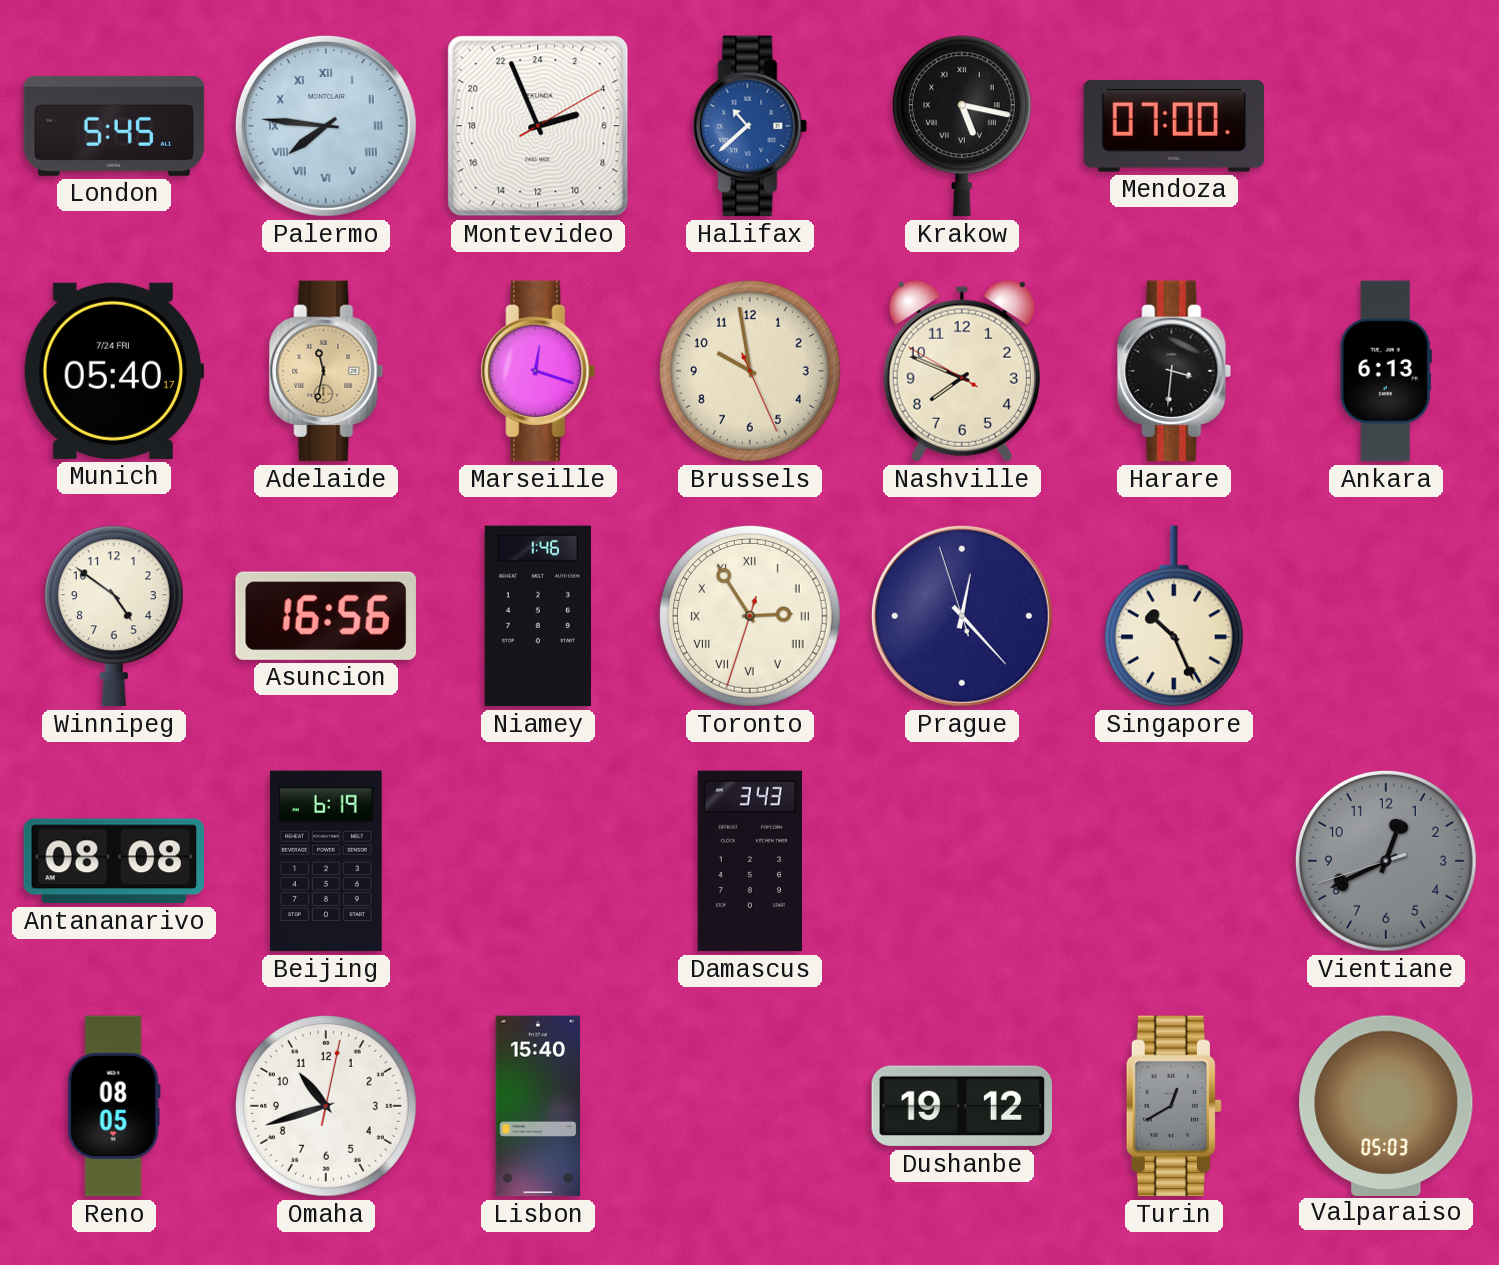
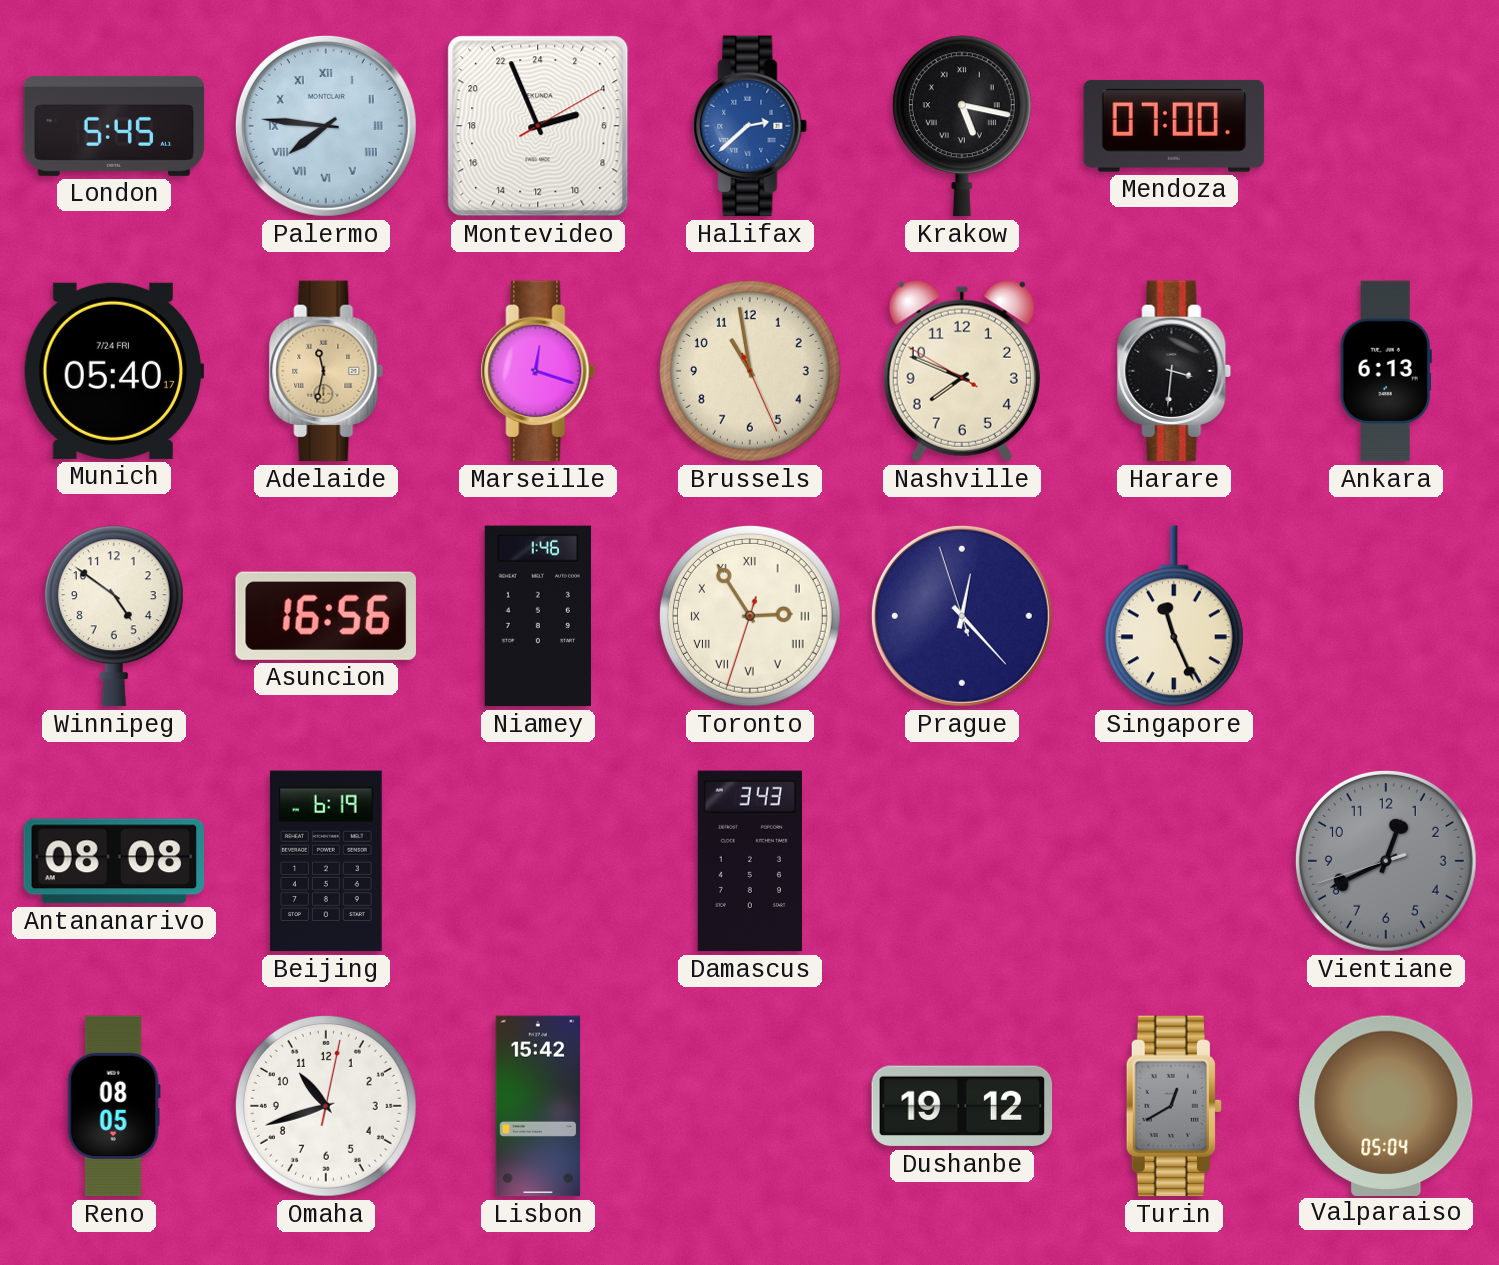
Halifax: 10:38 -> 2:38 (750, 126)
Brussels: 9:58 -> 10:58 (750, 371)
Singapore: 10:26 -> 11:26 (1174, 616)
Lisbon: 15:40 -> 15:42 (538, 1106)
Valparaiso: 05:03 -> 05:04 (1386, 1105)
